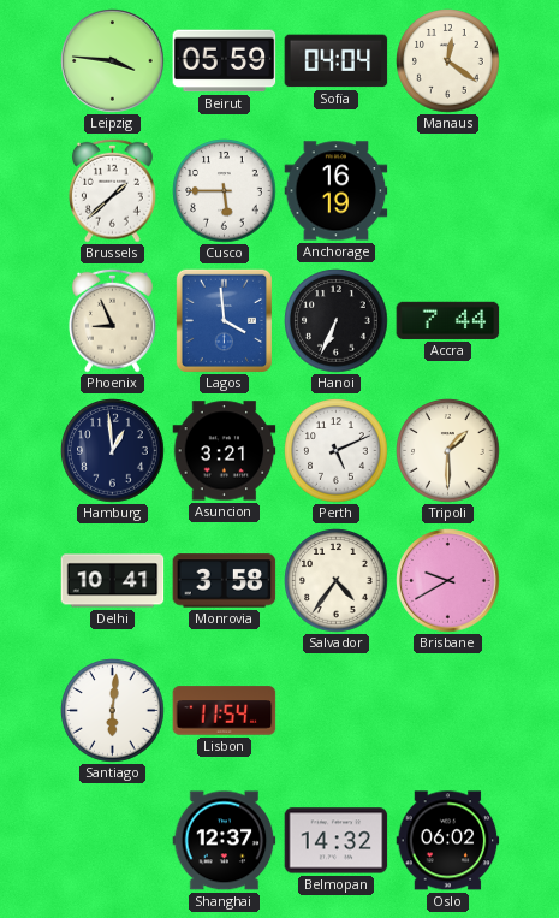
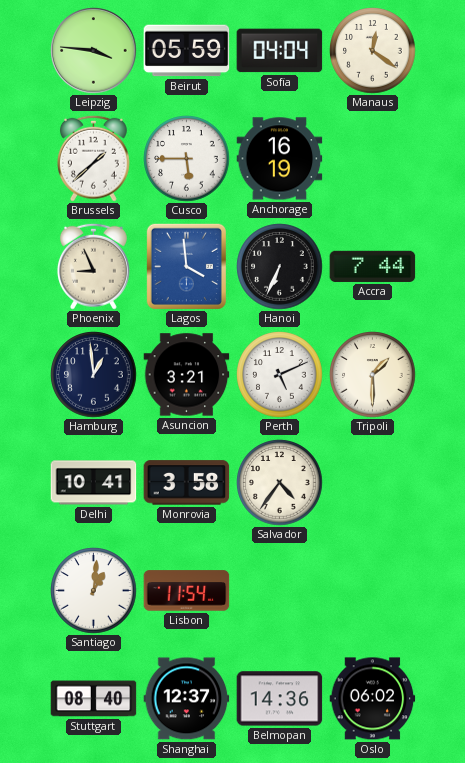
Brisbane: 9:40 -> none (448, 581)
Santiago: 6:01 -> 1:01 (94, 591)
Stuttgart: none -> 08:40 (94, 699)
Belmopan: 14:32 -> 14:36 (280, 699)
